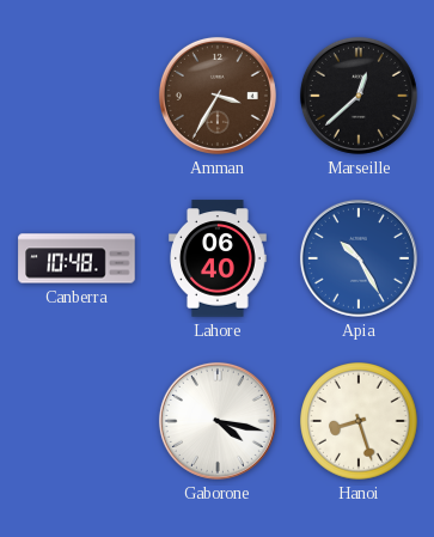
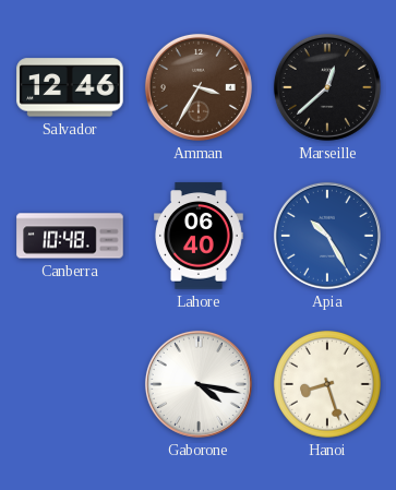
Salvador: none -> 12:46 (70, 87)
